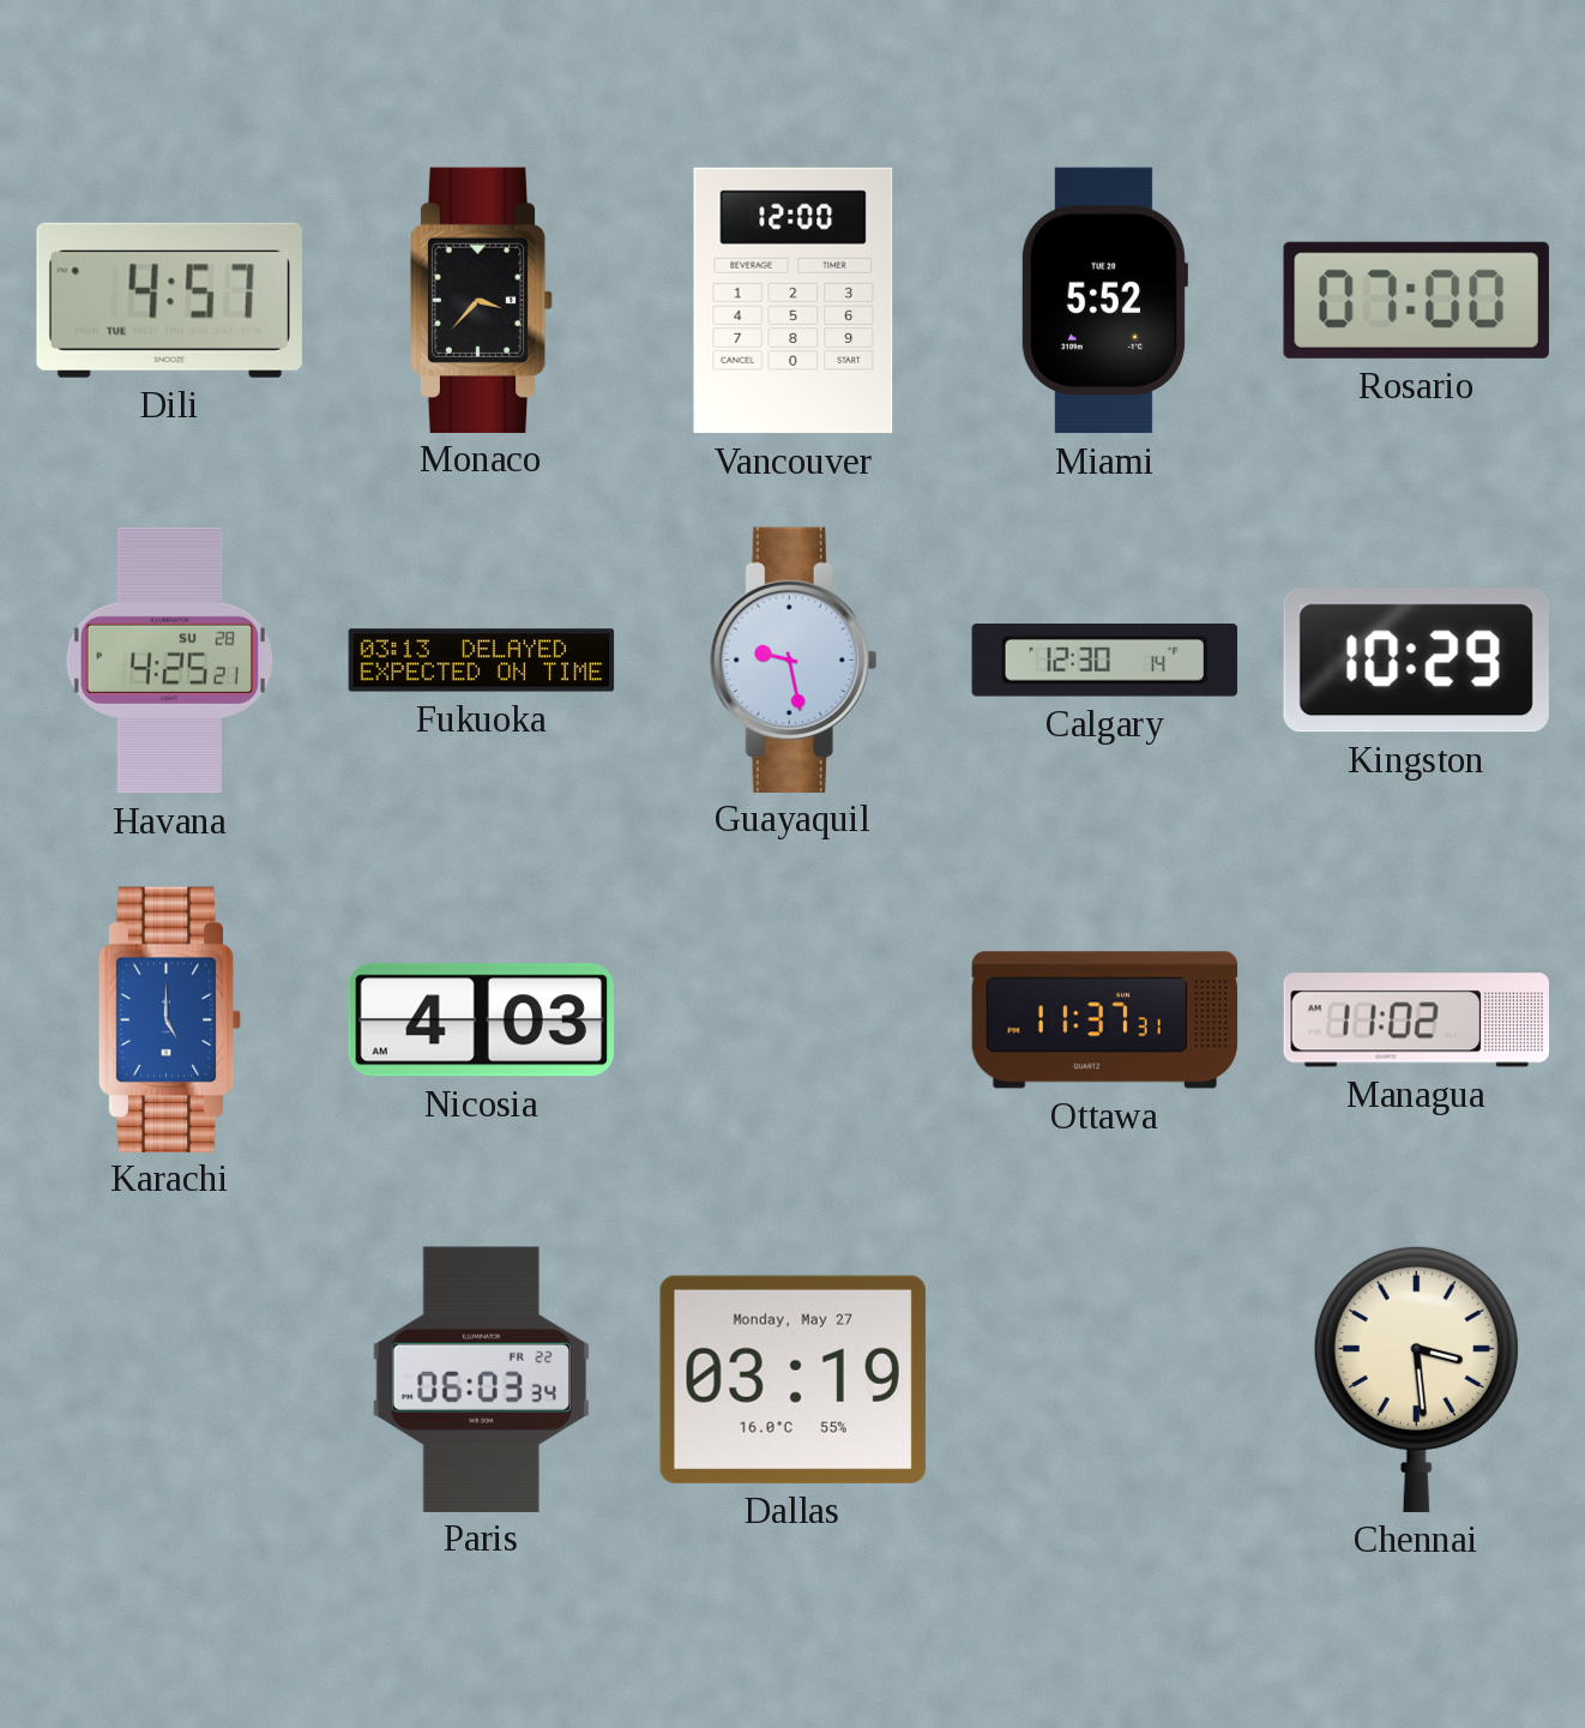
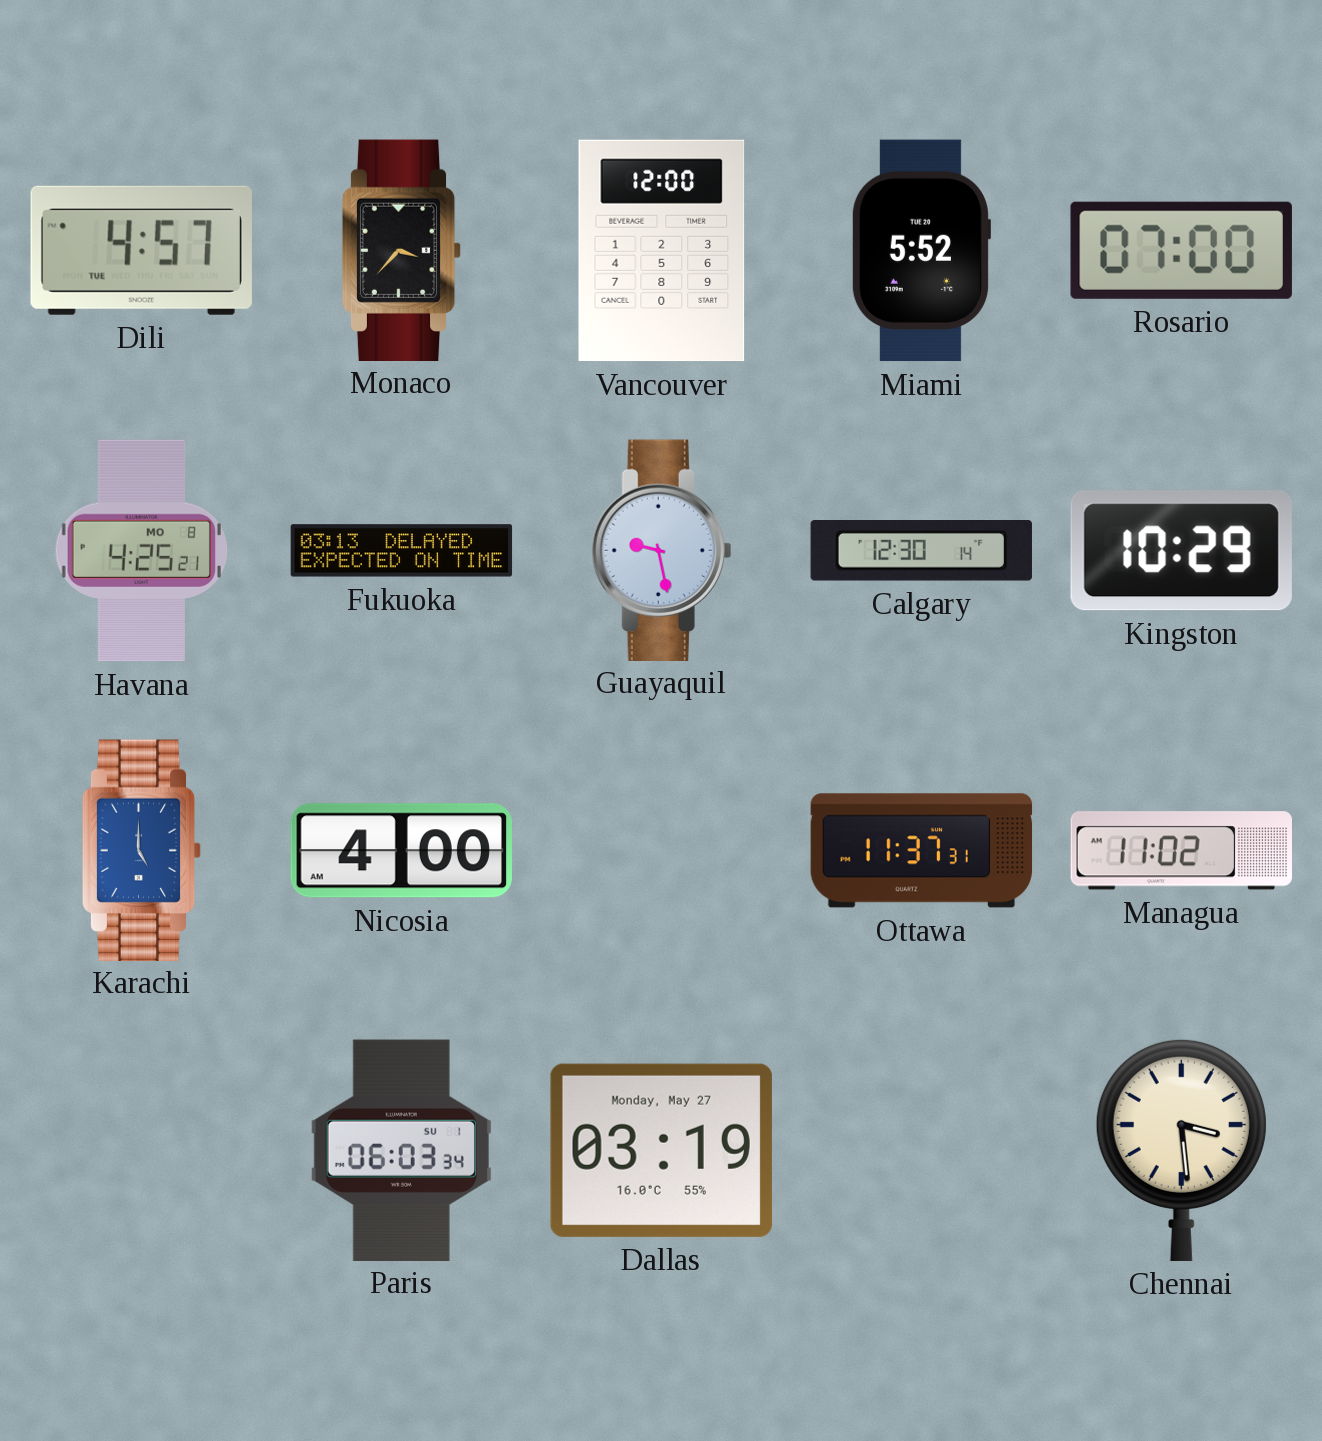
Havana date: SU 28 -> MO 8 (141, 551)
Nicosia: 4:03 -> 4:00 (401, 851)
Paris date: FR 22 -> SU 1 (401, 1150)
